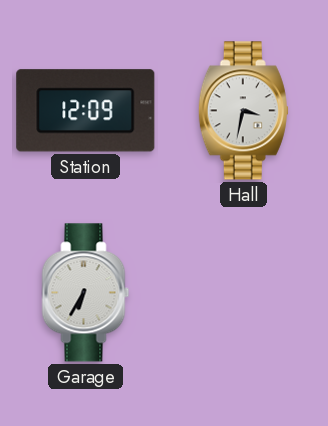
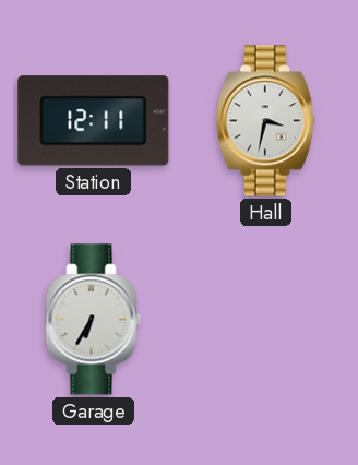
Station: 12:09 -> 12:11 (94, 121)
